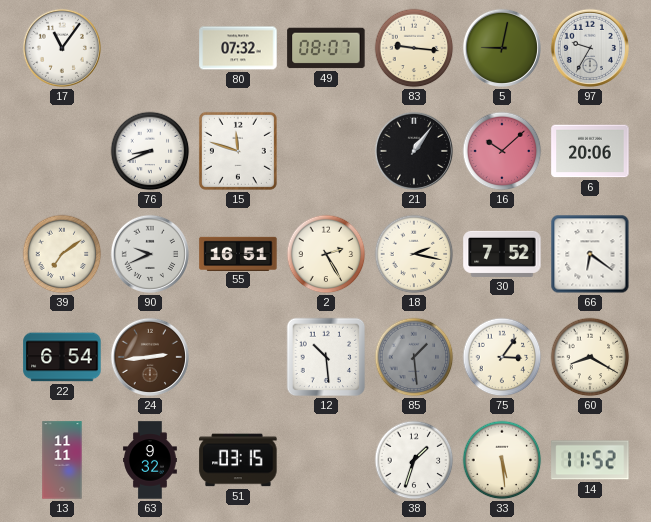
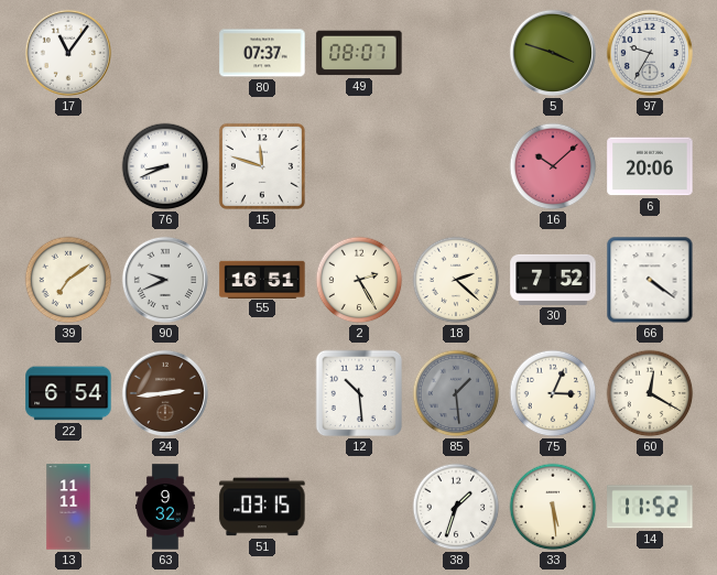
80: 07:32 -> 07:37 (262, 53)
83: 9:16 -> none (414, 48)
5: 9:02 -> 3:48 (553, 53)
21: 1:06 -> none (414, 151)
18: 2:17 -> 2:22 (456, 280)
66: 6:21 -> 4:21 (650, 280)
75: 3:06 -> 3:04 (553, 393)
60: 8:20 -> 12:20 (650, 393)
